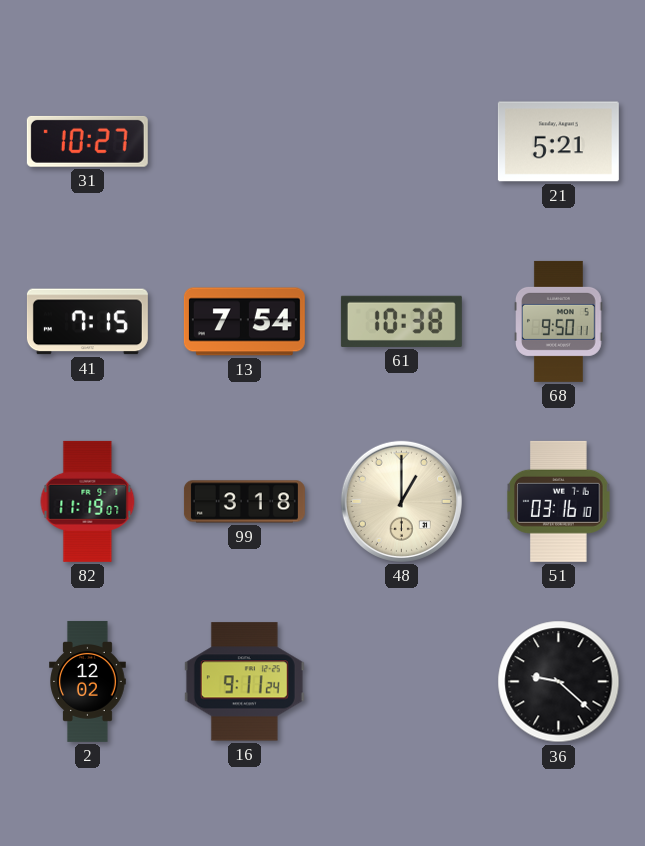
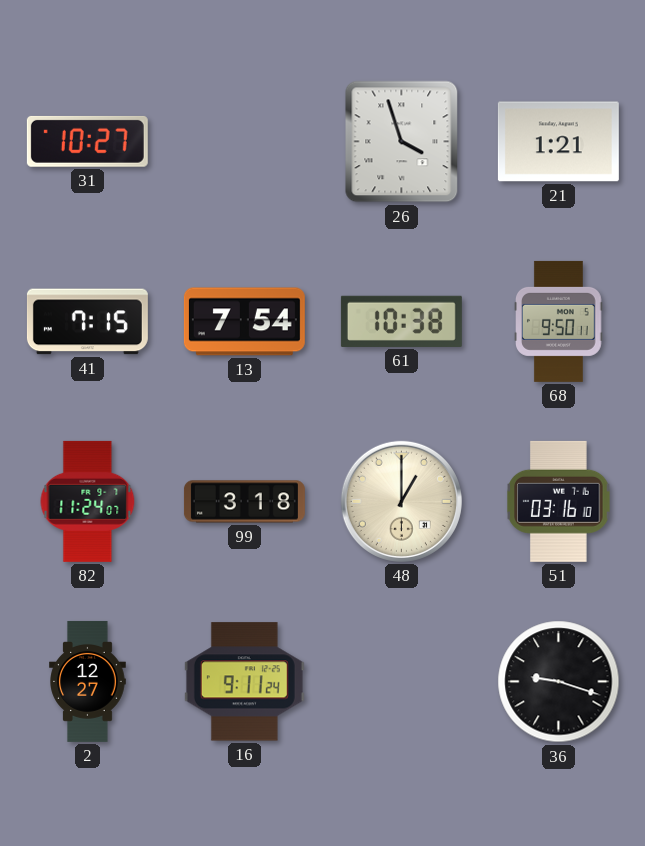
26: none -> 3:57 (402, 142)
21: 5:21 -> 1:21 (558, 142)
82: 11:19 -> 11:24 (88, 501)
2: 12:02 -> 12:27 (88, 681)
36: 9:22 -> 9:18 (559, 682)
